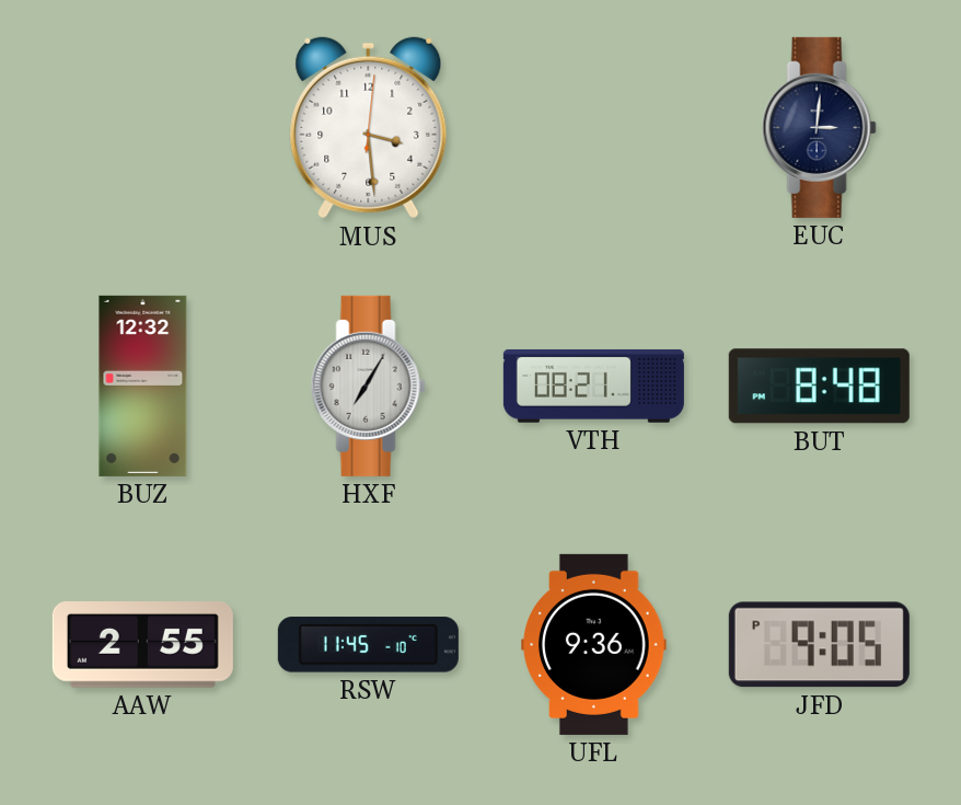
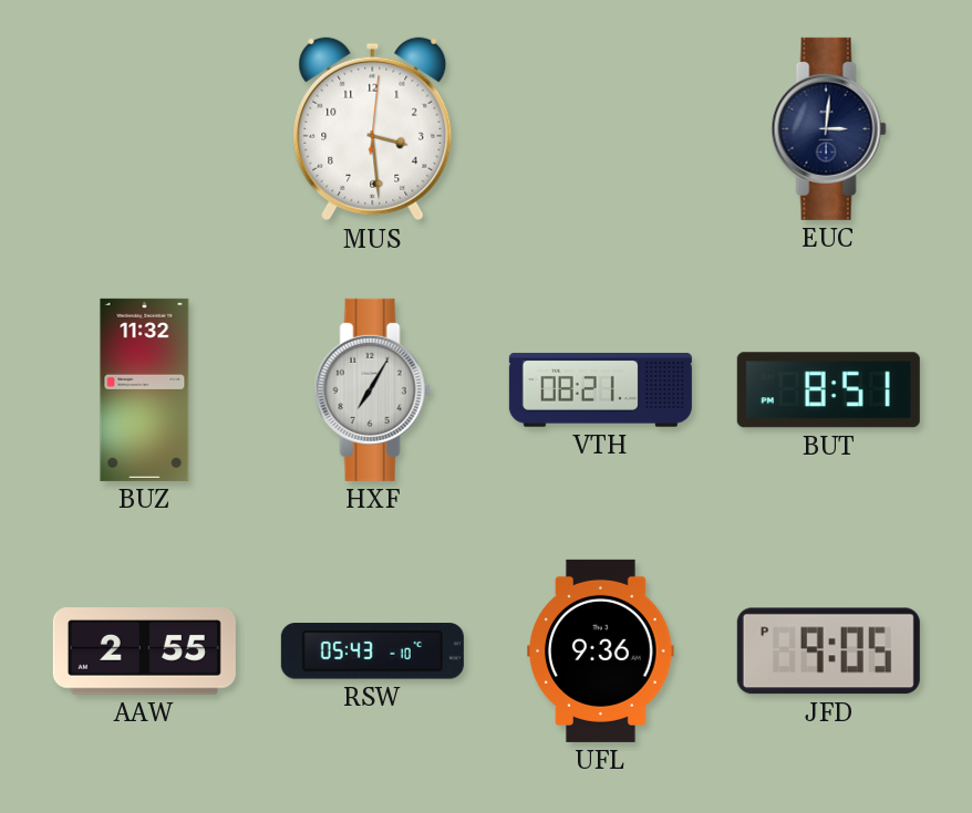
BUZ: 12:32 -> 11:32 (145, 389)
BUT: 8:48 -> 8:51 (828, 390)
RSW: 11:45 -> 05:43 (372, 652)
